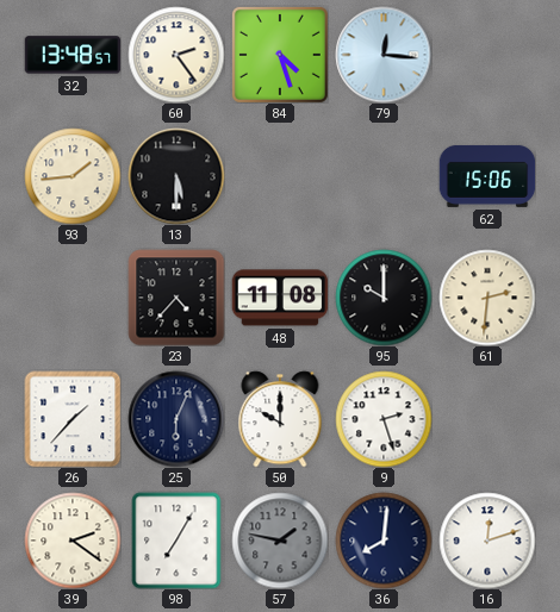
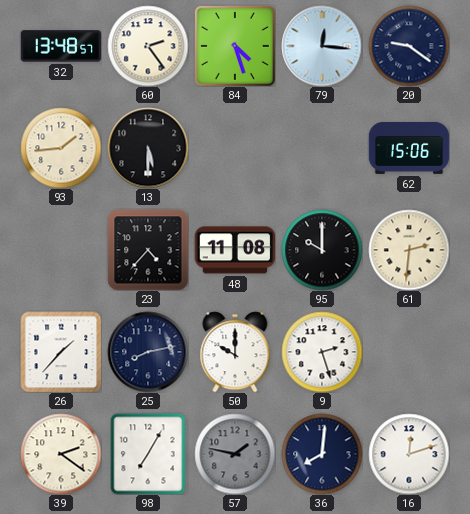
20: none -> 9:21 (409, 46)
25: 6:04 -> 8:13 (148, 352)
